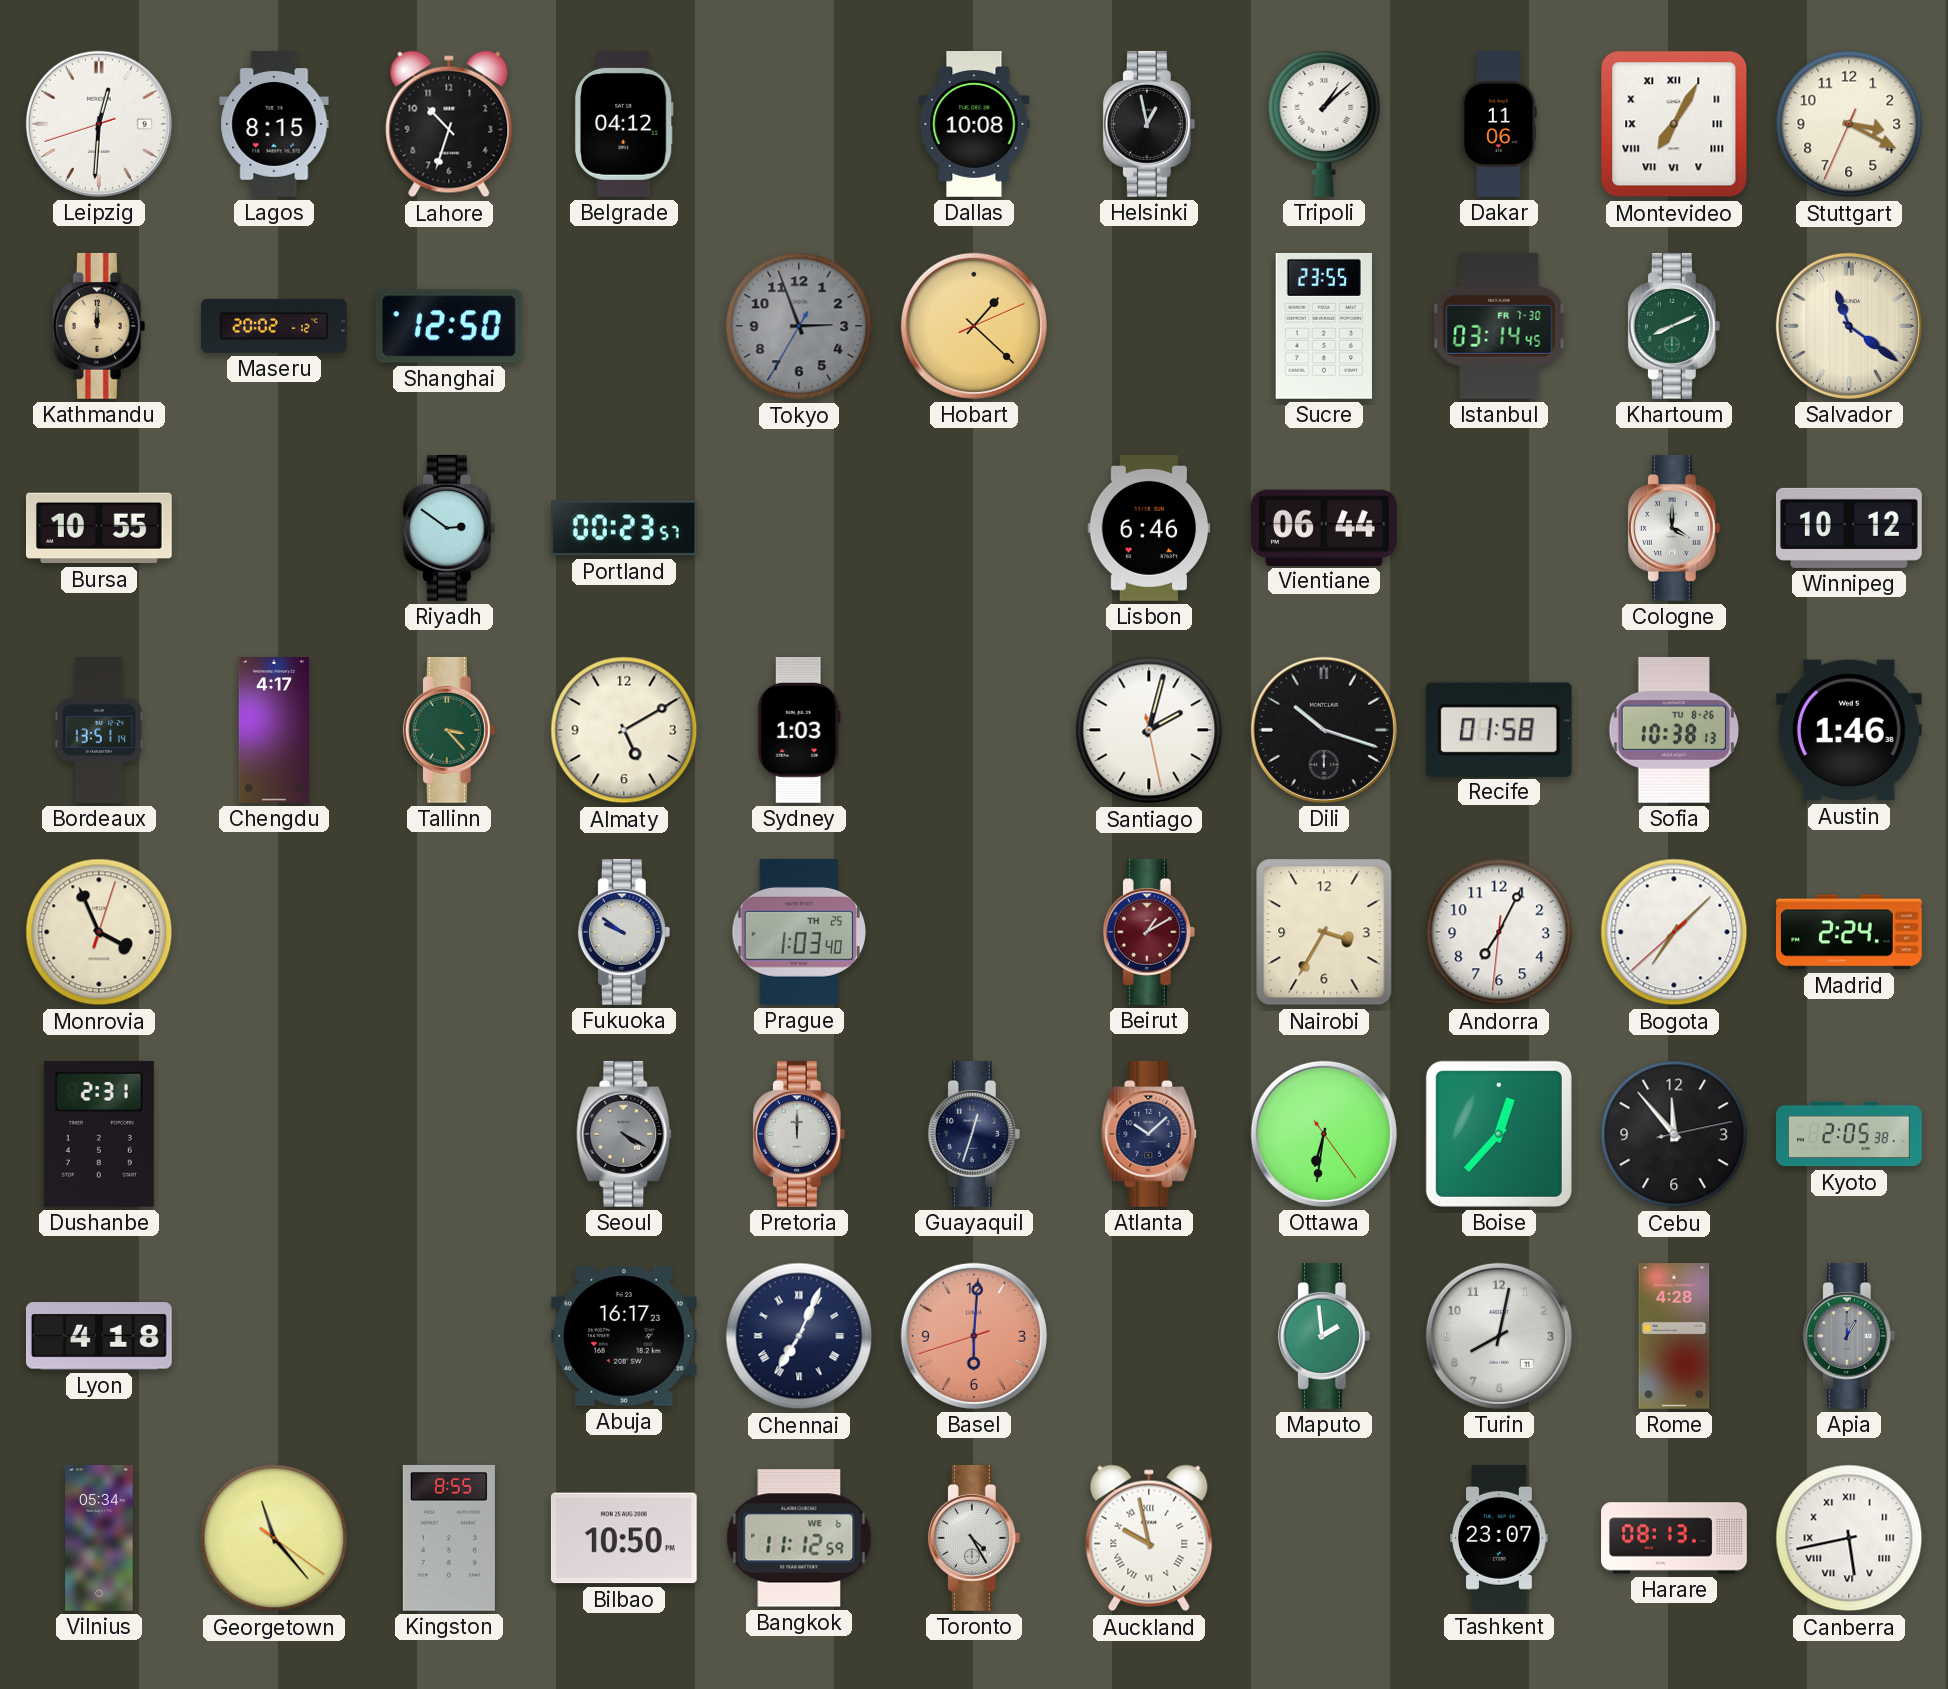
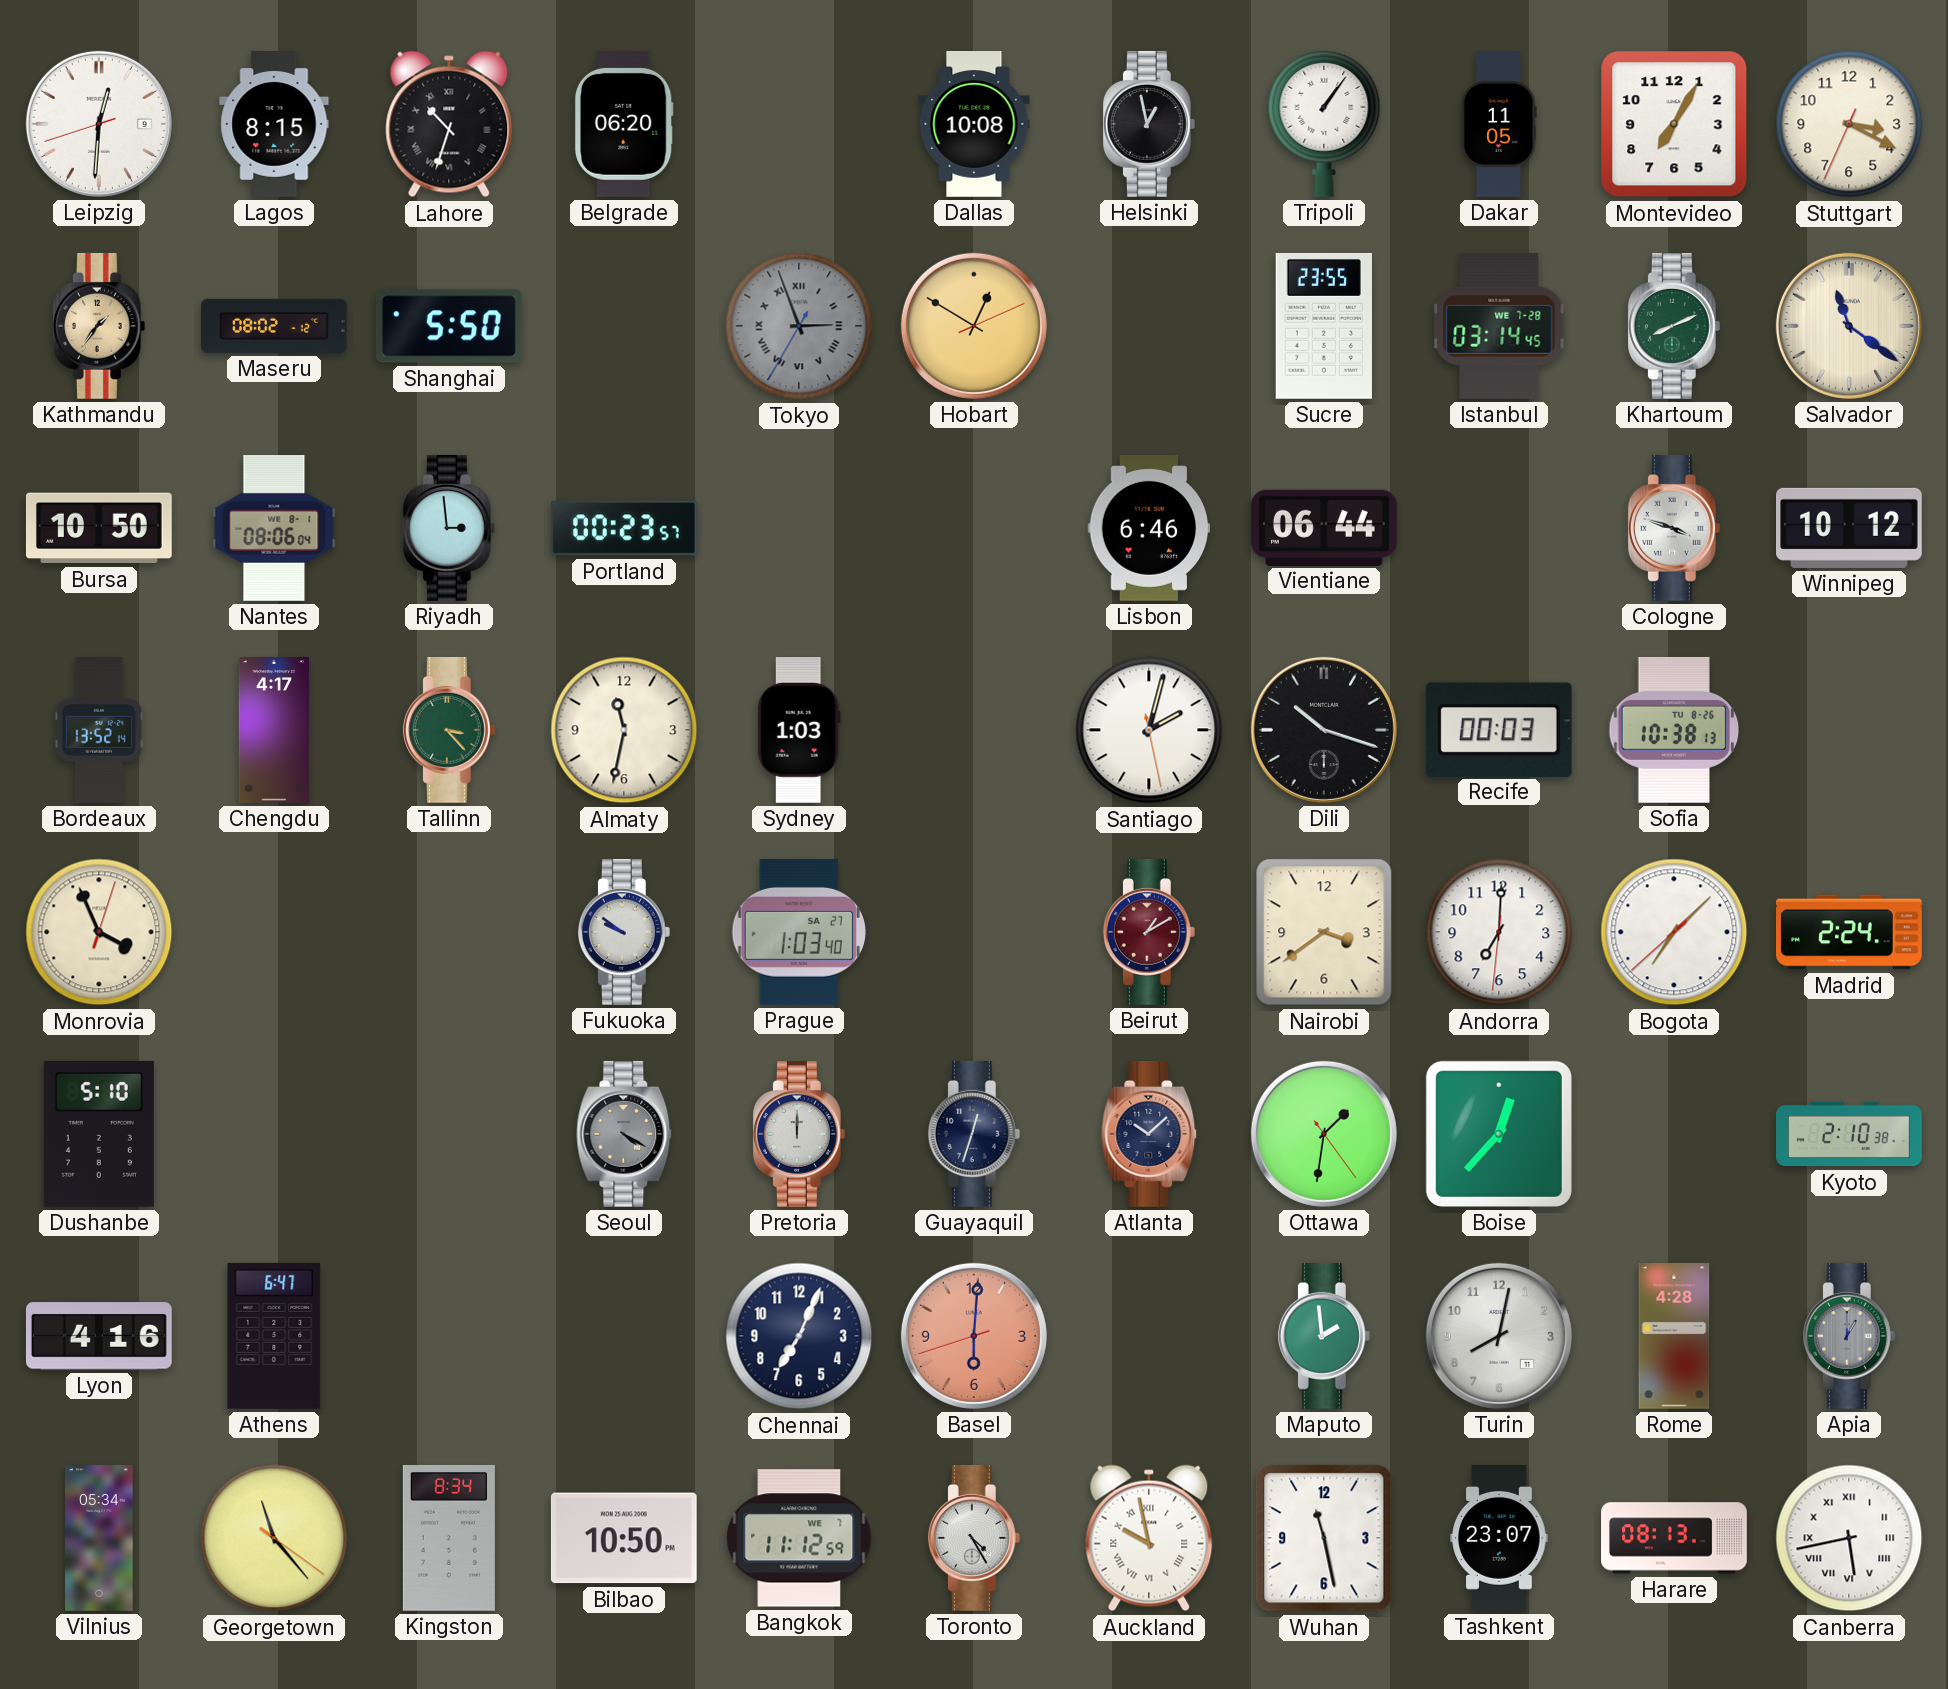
Lahore numerals: Arabic -> Roman (449, 124)
Belgrade: 04:12 -> 06:20 (624, 124)
Tripoli: 1:08 -> 1:06 (1324, 124)
Dakar: 11:06 -> 11:05 (1499, 124)
Montevideo numerals: Roman -> Arabic (1674, 124)
Kathmandu: 12:00 -> 1:36 (99, 326)
Maseru: 20:02 -> 08:02 (274, 326)
Shanghai: 12:50 -> 5:50 (449, 326)
Tokyo numerals: Arabic -> Roman (799, 326)
Hobart: 1:22 -> 12:50 (974, 326)
Istanbul date: FR 7-30 -> WE 7-28 (1499, 326)
Bursa: 10:55 -> 10:50 (99, 528)
Nantes: none -> 08:06 (274, 529)
Riyadh: 2:51 -> 2:59 (449, 528)
Cologne: 4:00 -> 3:48 (1674, 528)
Bordeaux: 13:51 -> 13:52 (99, 730)
Almaty: 5:10 -> 11:32 (624, 730)
Recife: 01:58 -> 00:03 (1499, 729)
Austin: 1:46 -> none (1849, 730)
Prague date: TH 25 -> SA 27 (798, 932)
Nairobi: 3:35 -> 3:39 (1324, 932)
Andorra: 7:04 -> 7:00 (1499, 932)
Dushanbe: 2:31 -> 5:10 (99, 1134)
Ottawa: 6:31 -> 1:31 (1324, 1134)
Cebu: 11:53 -> none (1674, 1134)
Kyoto: 2:05 -> 2:10 (1850, 1134)
Lyon: 4:18 -> 4:16 (99, 1336)
Athens: none -> 6:47 (274, 1336)
Abuja: 16:17 -> none (624, 1336)
Chennai numerals: Roman -> Arabic (799, 1336)
Kingston: 8:55 -> 8:34 (449, 1538)
Bangkok date: WE 6 -> WE 7 (799, 1538)
Wuhan: none -> 11:28 (1324, 1538)
